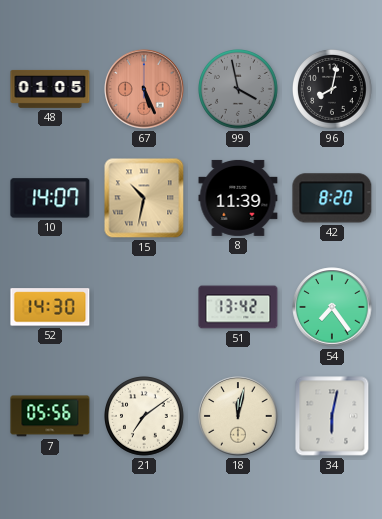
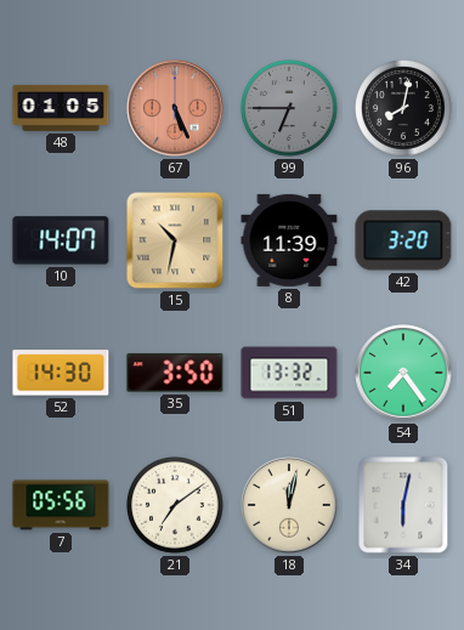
99: 3:58 -> 6:45 (290, 109)
42: 8:20 -> 3:20 (403, 240)
35: none -> 3:50 (175, 373)
51: 13:42 -> 13:32 (289, 373)
